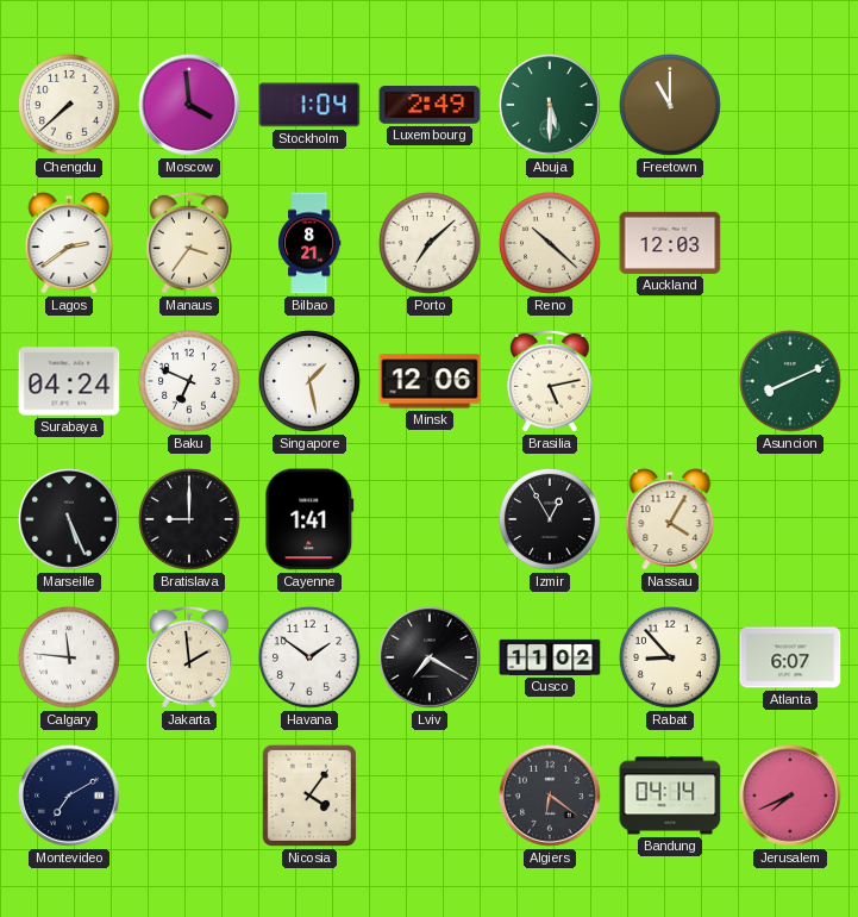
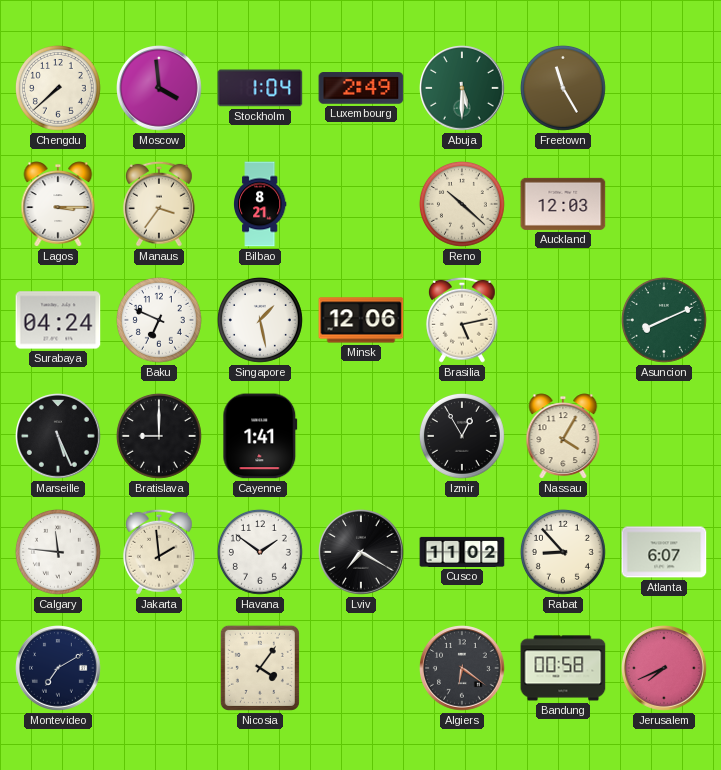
Freetown: 11:00 -> 11:25 (563, 88)
Lagos: 2:39 -> 3:15 (58, 204)
Porto: 7:08 -> none (430, 243)
Bandung: 04:14 -> 00:58 (563, 668)
